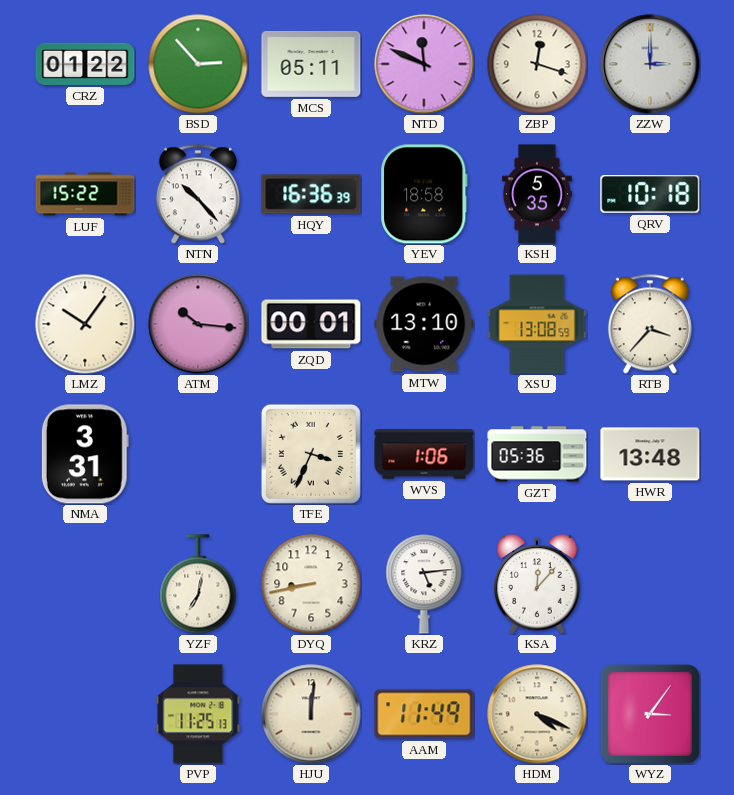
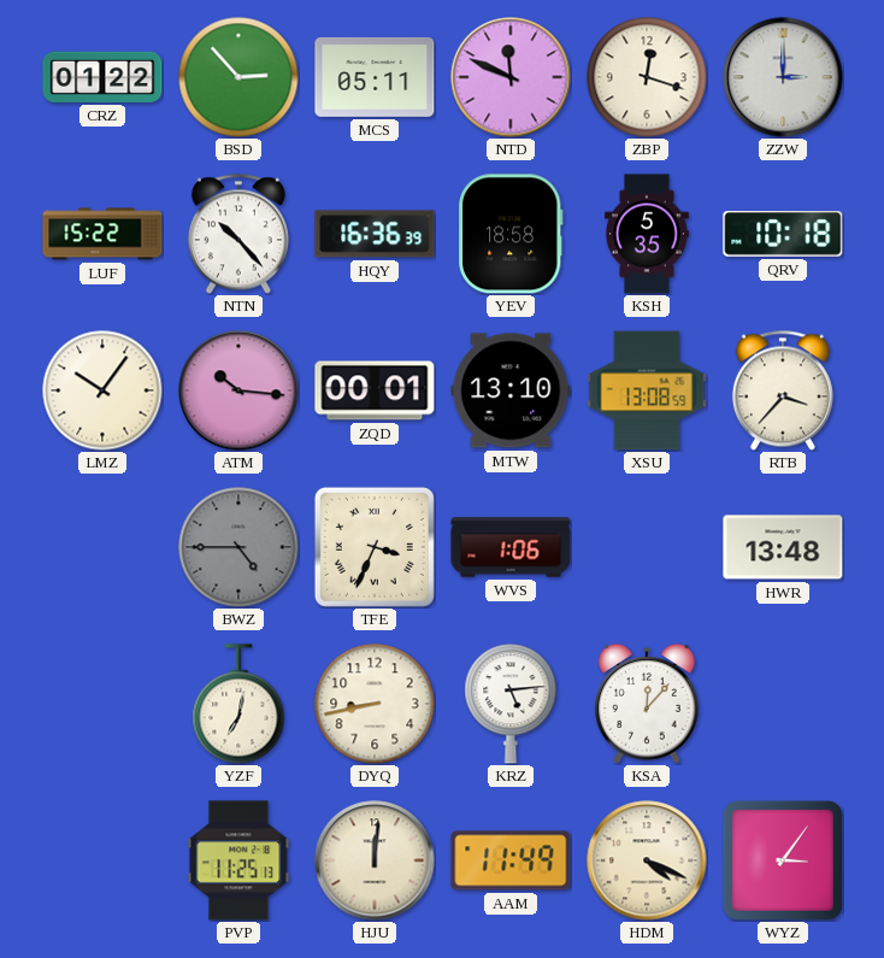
NMA: 3:31 -> none (85, 454)
BWZ: none -> 4:45 (238, 547)
GZT: 05:36 -> none (537, 454)
